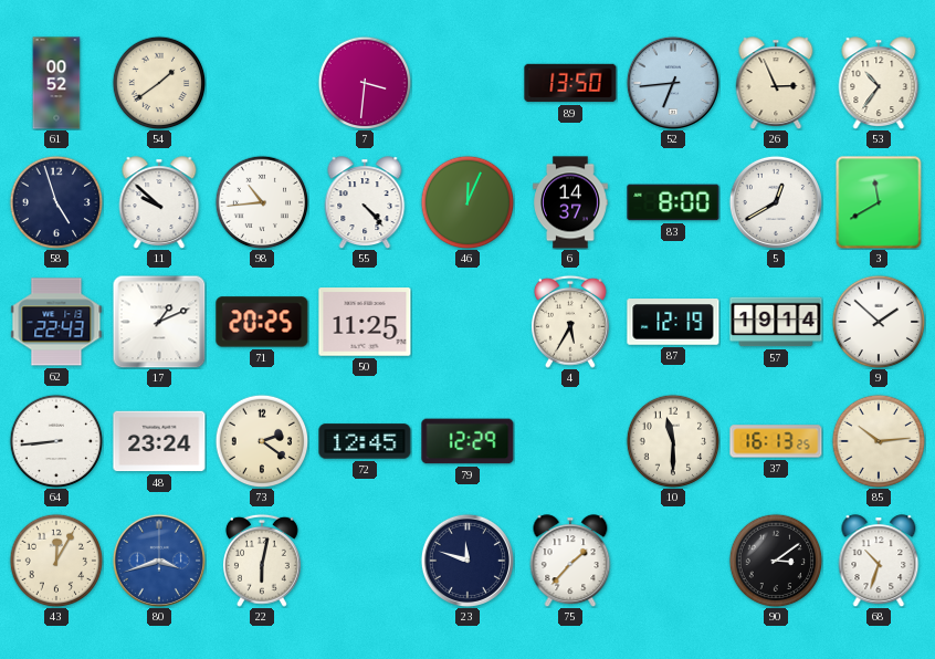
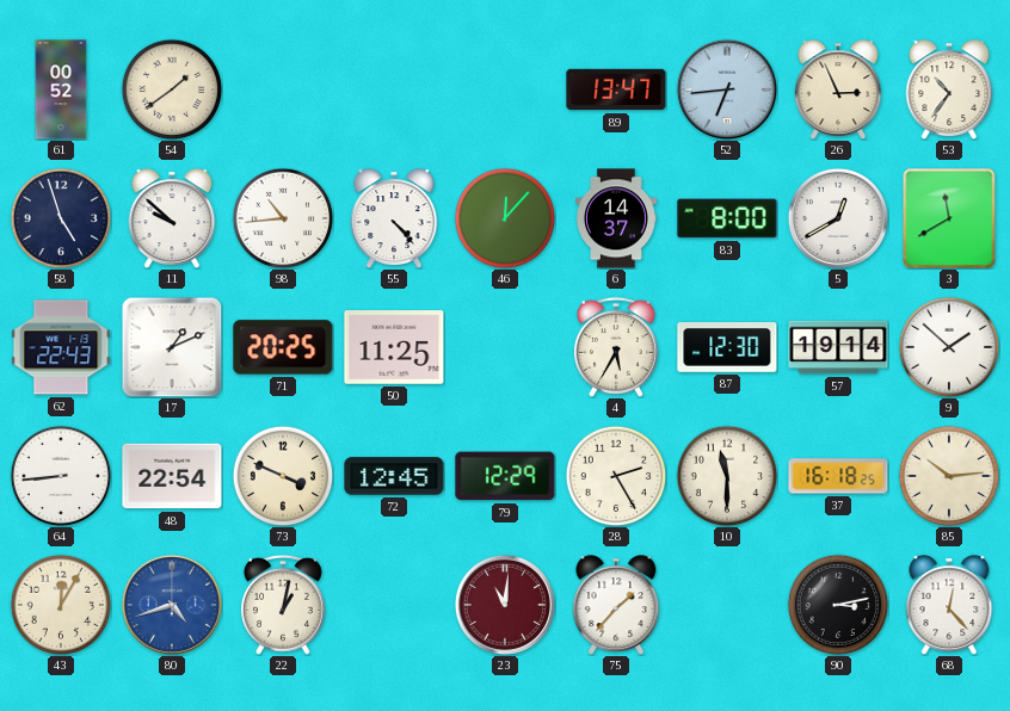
7: 3:31 -> none (365, 83)
89: 13:50 -> 13:47 (616, 89)
46: 12:04 -> 12:07 (505, 218)
87: 12:19 -> 12:30 (727, 347)
48: 23:24 -> 22:54 (172, 476)
73: 2:21 -> 3:49 (283, 476)
28: none -> 2:25 (616, 476)
37: 16:13 -> 16:18 (838, 476)
80: 3:42 -> 4:42 (172, 605)
22: 6:02 -> 1:02 (283, 605)
23: 11:48 -> 11:01 (505, 605)
23 dial: navy -> burgundy (505, 605)
90: 3:09 -> 3:13 (838, 605)
68: 10:33 -> 12:23 (949, 605)
